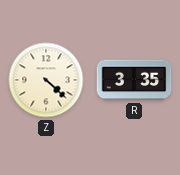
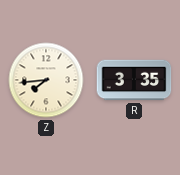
Z: 4:22 -> 7:44 (46, 80)
